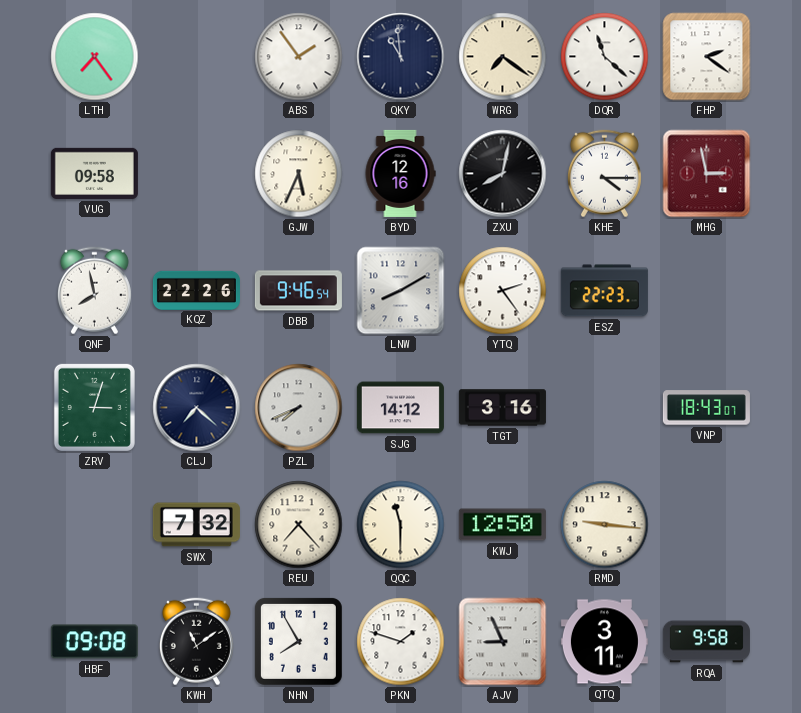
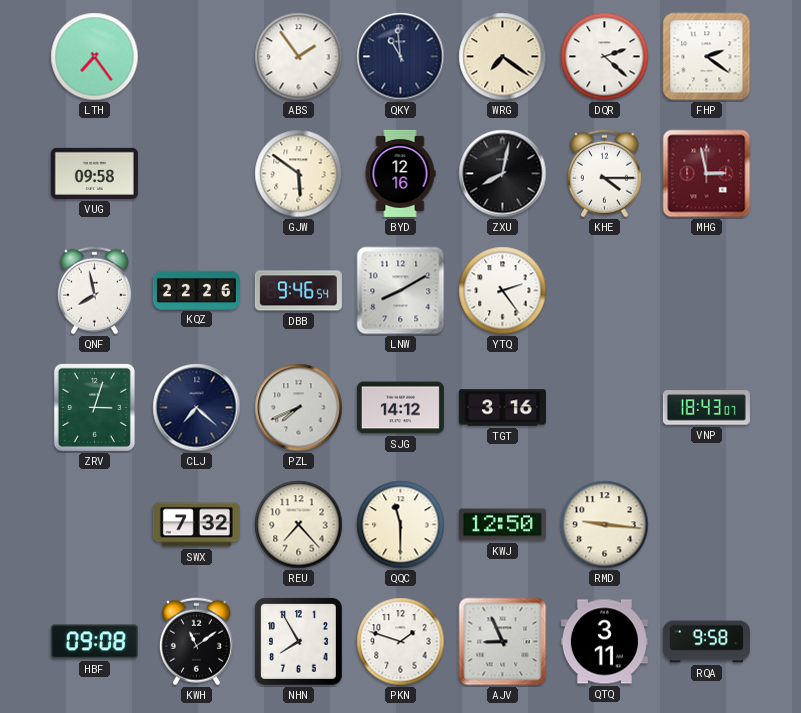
DQR: 11:22 -> 2:22 (605, 57)
GJW: 5:34 -> 5:51 (299, 174)
ESZ: 22:23 -> none (604, 291)
